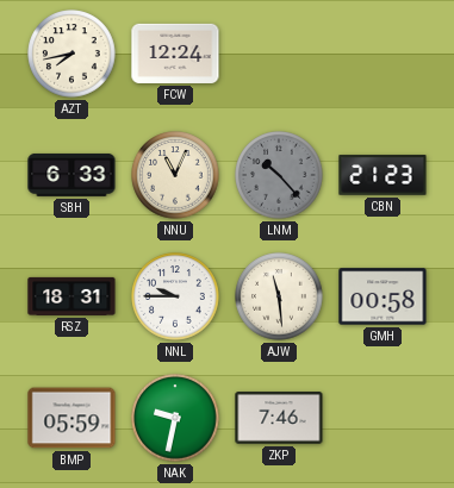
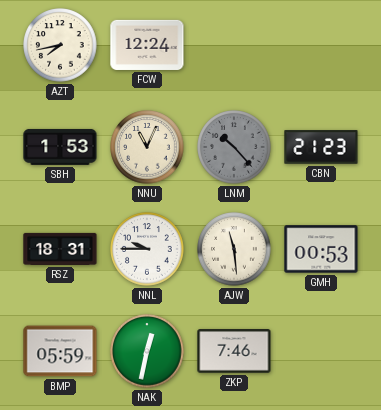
SBH: 6:33 -> 1:53 (60, 147)
GMH: 00:58 -> 00:53 (321, 249)
NAK: 9:32 -> 12:32 (147, 351)
